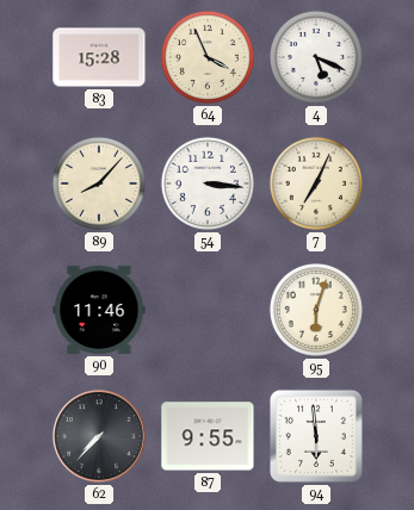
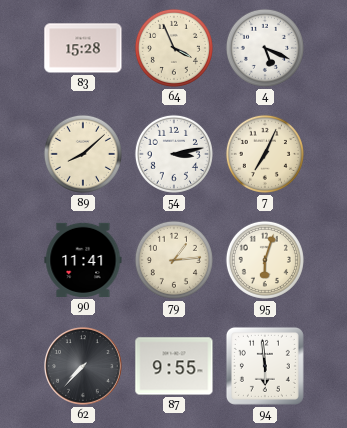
89: 8:07 -> 8:08 (83, 154)
54: 3:16 -> 3:13 (174, 154)
90: 11:46 -> 11:41 (83, 260)
79: none -> 1:14 (174, 260)
